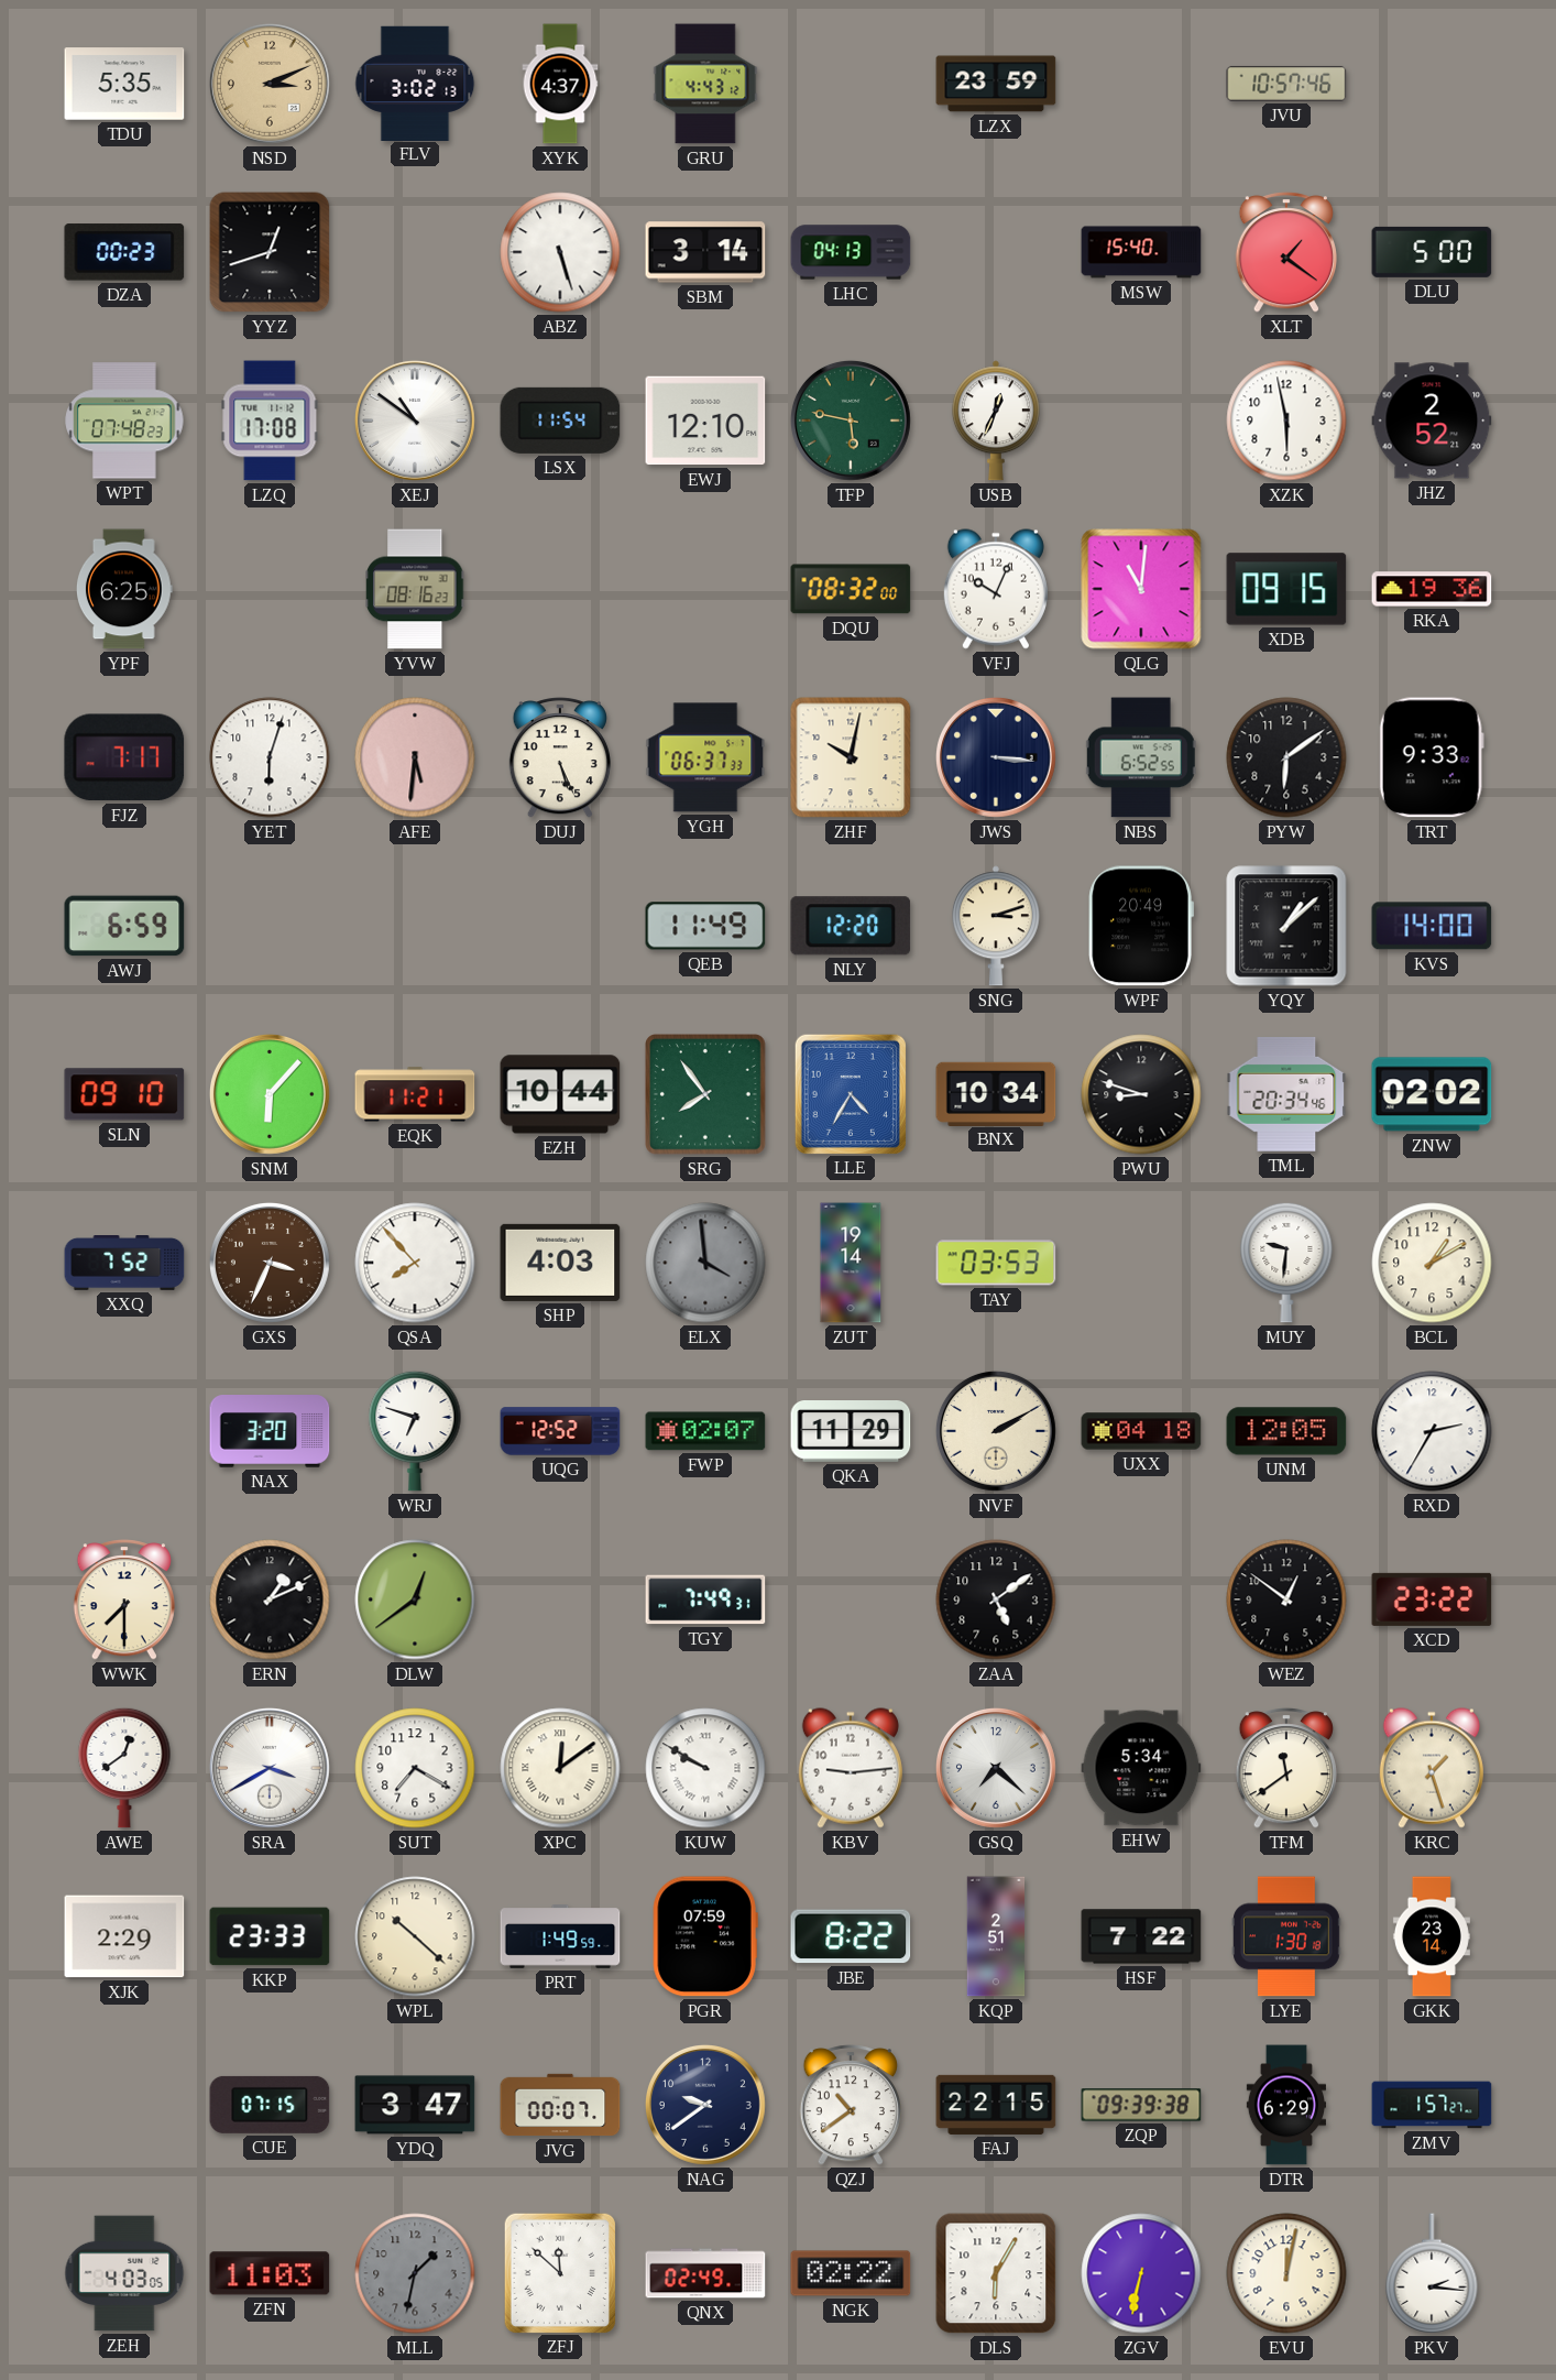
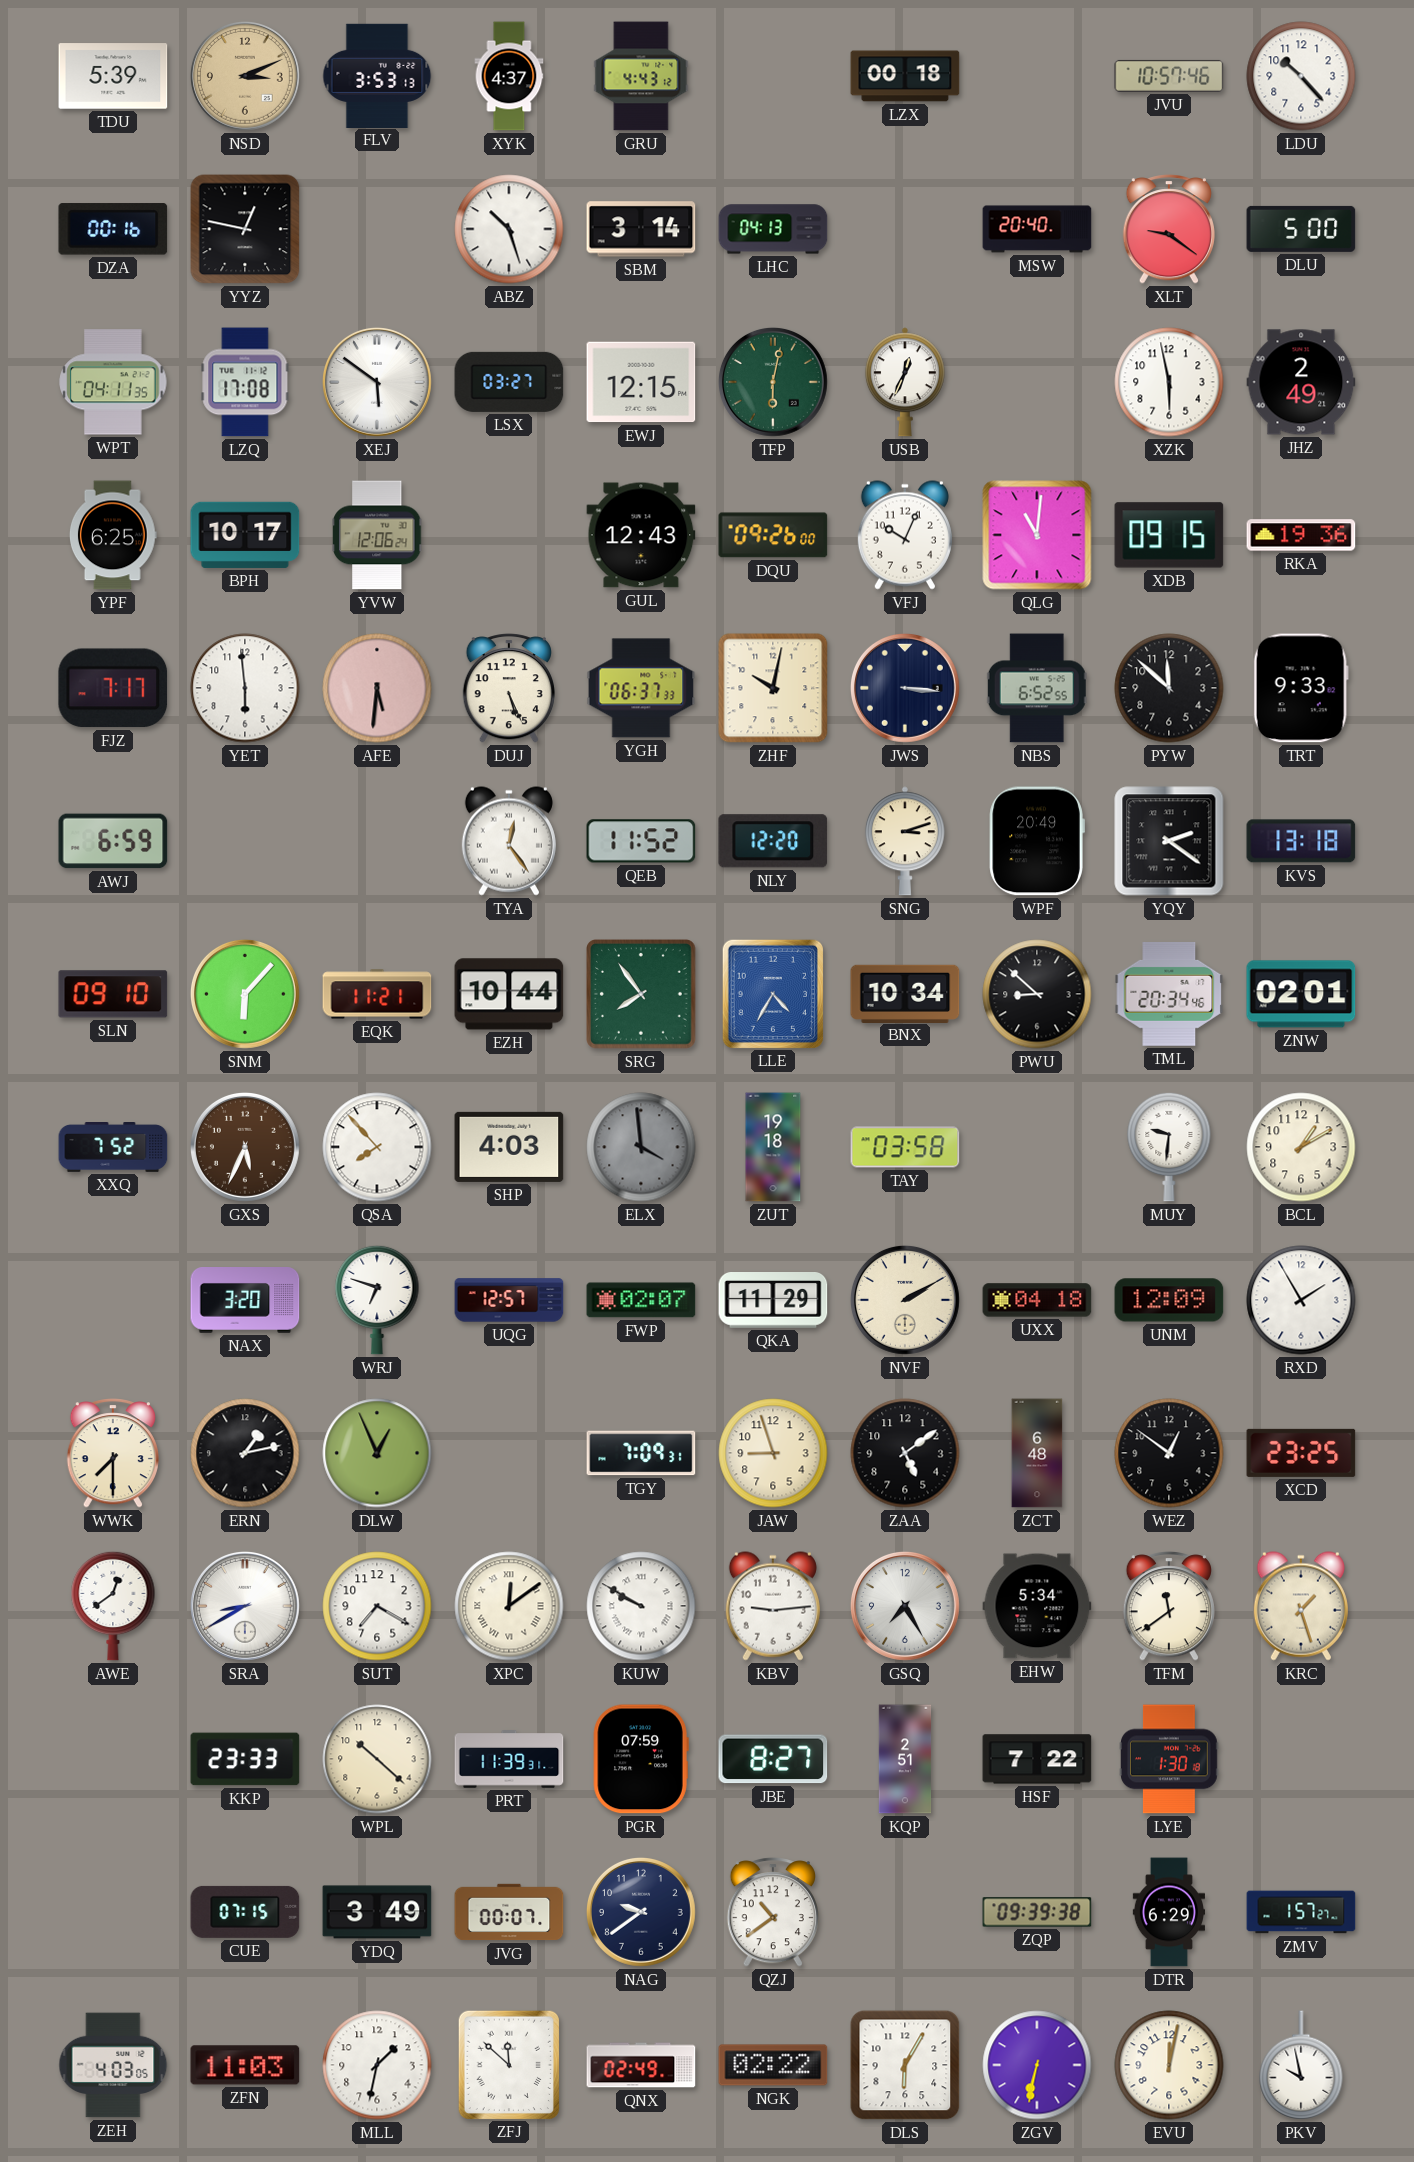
TDU: 5:35 -> 5:39 (113, 76)
FLV: 3:02 -> 3:53 (377, 75)
LZX: 23:59 -> 00:18 (905, 76)
LDU: none -> 10:23 (1301, 76)
DZA: 00:23 -> 00:16 (113, 229)
YYZ: 12:42 -> 12:47 (245, 229)
ABZ: 5:27 -> 10:27 (509, 229)
MSW: 15:40 -> 20:40 (1037, 229)
XLT: 1:21 -> 9:21 (1169, 229)
WPT: 07:48 -> 04:11 (113, 382)
XEJ: 10:51 -> 5:51 (377, 382)
LSX: 11:54 -> 03:27 (509, 382)
EWJ: 12:10 -> 12:15 (641, 382)
TFP: 5:47 -> 6:02 (773, 382)
JHZ: 2:52 -> 2:49 (1301, 382)
BPH: none -> 10:17 (245, 535)
YVW: 08:16 -> 12:06 (377, 535)
GUL: none -> 12:43 (641, 535)
DQU: 08:32 -> 09:26 (773, 535)
YET: 6:03 -> 5:59 (245, 688)
PYW: 6:09 -> 11:52 (1169, 688)
TYA: none -> 12:24 (509, 841)
QEB: 11:49 -> 11:52 (641, 841)
YQY: 1:08 -> 2:21 (1169, 841)
KVS: 14:00 -> 13:18 (1301, 841)
PWU: 8:48 -> 8:52 (1037, 994)
ZNW: 02:02 -> 02:01 (1301, 994)
GXS: 3:34 -> 5:34 (245, 1147)
ZUT: 19:14 -> 19:18 (773, 1147)
TAY: 03:53 -> 03:58 (905, 1147)
UQG: 12:52 -> 12:57 (509, 1300)
UNM: 12:05 -> 12:09 (1169, 1300)
RXD: 2:35 -> 1:55 (1301, 1300)
ERN: 1:11 -> 1:13 (245, 1453)
DLW: 12:39 -> 12:56 (377, 1453)
TGY: 7:49 -> 7:09 (641, 1453)
JAW: none -> 8:57 (773, 1453)
ZCT: none -> 6:48 (1037, 1453)
XCD: 23:22 -> 23:25 (1301, 1453)
SRA: 3:40 -> 8:40 (245, 1606)
GSQ: 7:22 -> 7:25 (905, 1606)
XJK: 2:29 -> none (124, 1936)
PRT: 1:49 -> 11:39 (509, 1759)
JBE: 8:22 -> 8:27 (773, 1759)
GKK: 23:14 -> none (1432, 1936)
YDQ: 3:47 -> 3:49 (377, 1912)
FAJ: 22:15 -> none (996, 2105)
MLL dial: grey -> white (377, 2065)
PKV: 2:16 -> 9:58 (1301, 2065)
